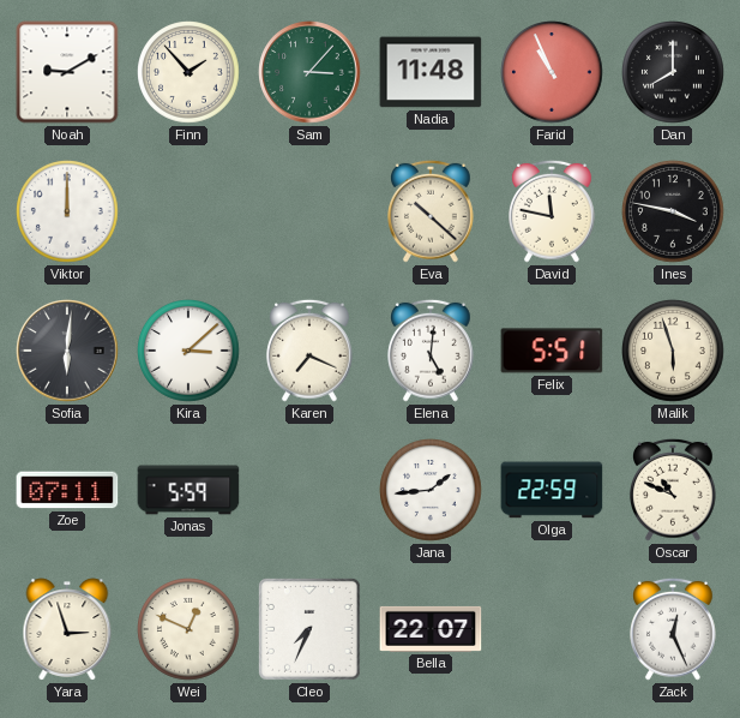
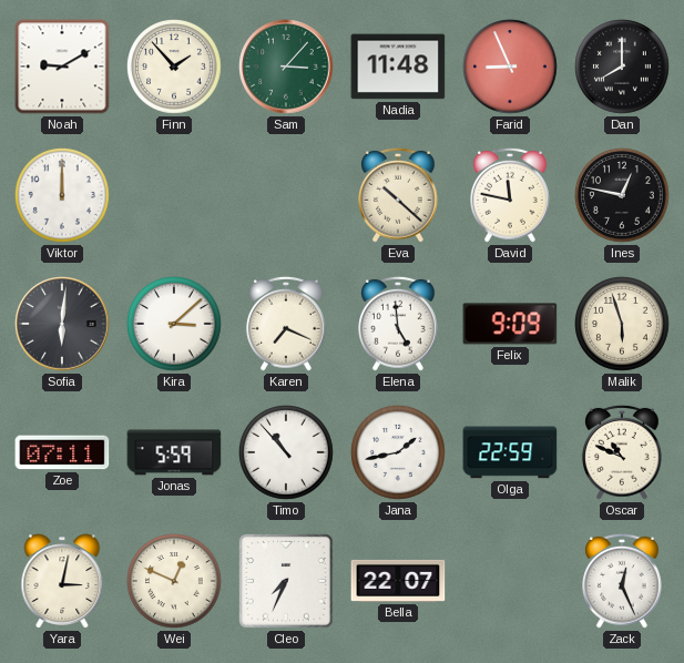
Farid: 10:56 -> 8:56 (511, 68)
Ines: 3:47 -> 12:47 (623, 196)
Elena: 5:01 -> 4:59 (399, 324)
Felix: 5:51 -> 9:09 (510, 324)
Timo: none -> 10:53 (287, 453)
Jana: 1:44 -> 1:43 (399, 453)
Yara: 2:57 -> 3:02 (62, 581)
